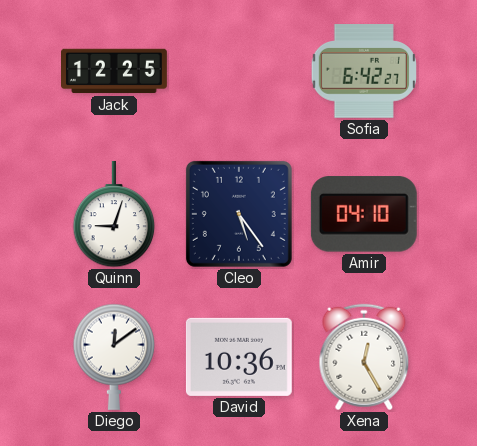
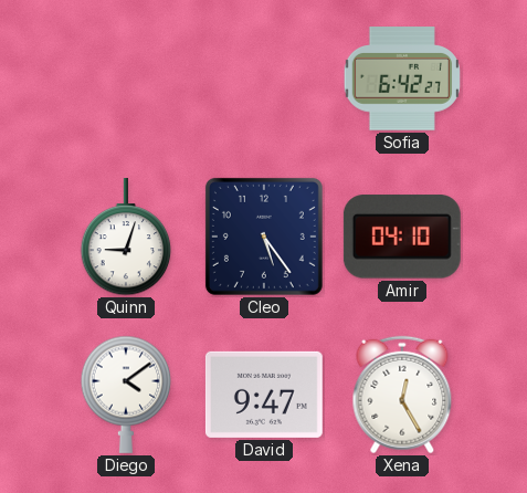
Jack: 12:25 -> none (115, 71)
Diego: 12:09 -> 4:09 (126, 395)
David: 10:36 -> 9:47 (264, 395)
